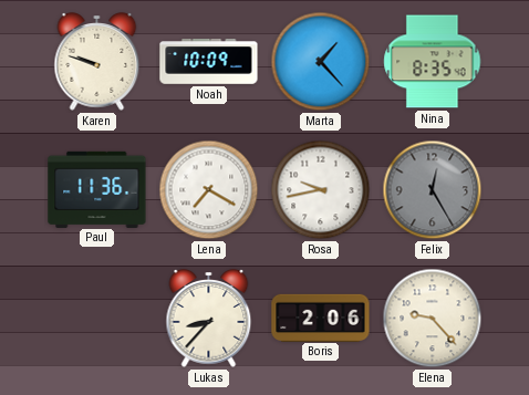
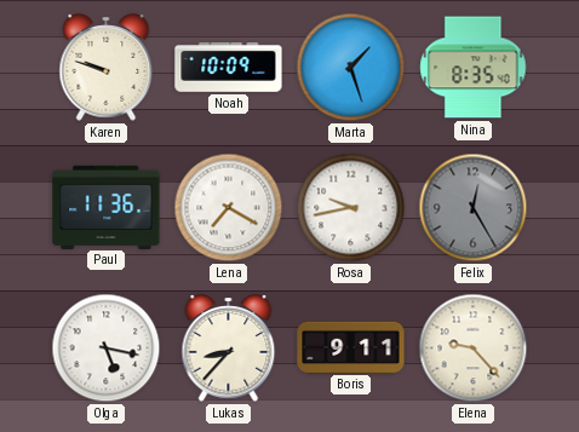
Marta: 1:23 -> 1:27 (351, 68)
Olga: none -> 5:17 (107, 349)
Boris: 2:06 -> 9:11 (351, 347)
